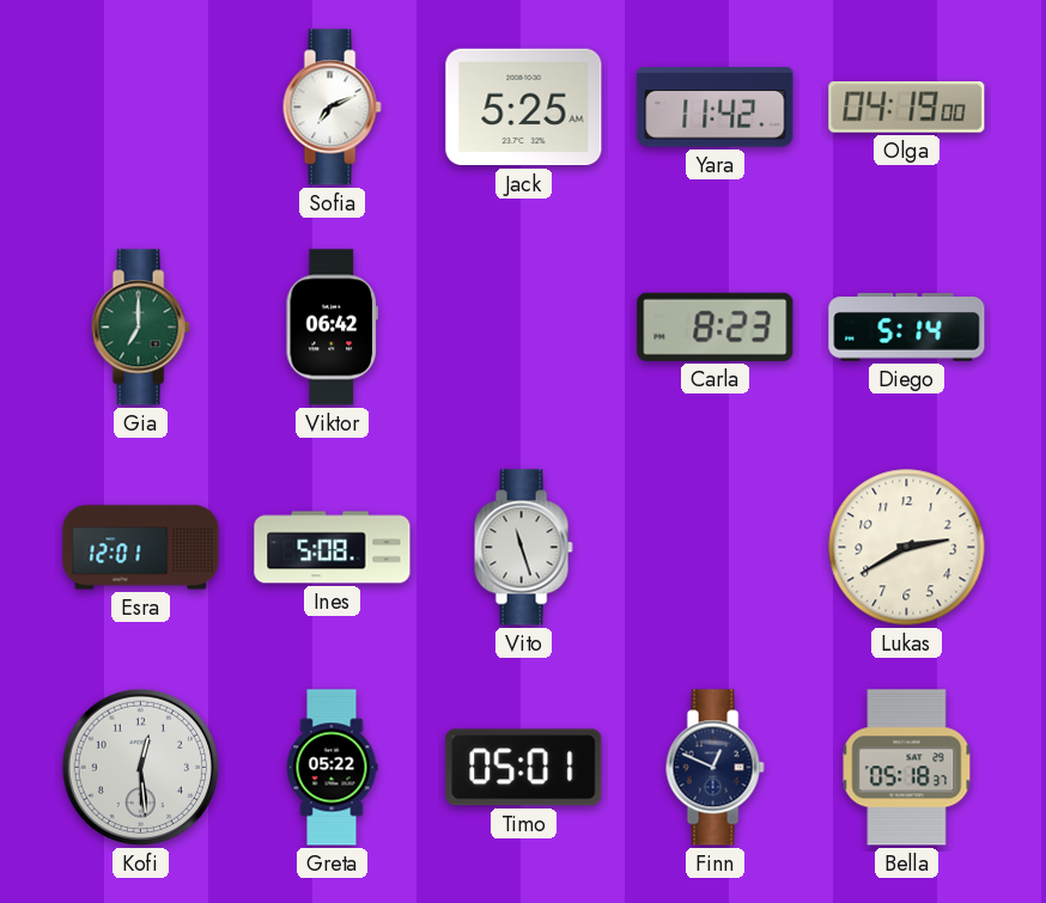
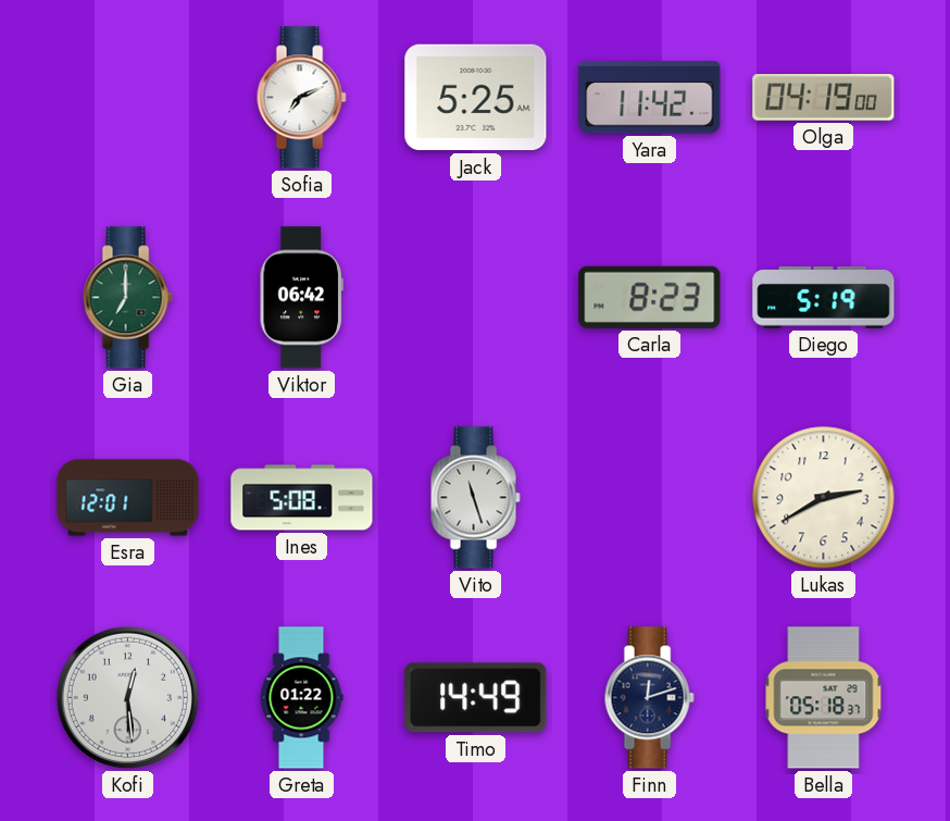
Diego: 5:14 -> 5:19 (824, 298)
Greta: 05:22 -> 01:22 (301, 698)
Timo: 05:01 -> 14:49 (476, 698)
Finn: 12:49 -> 12:12 (649, 698)
